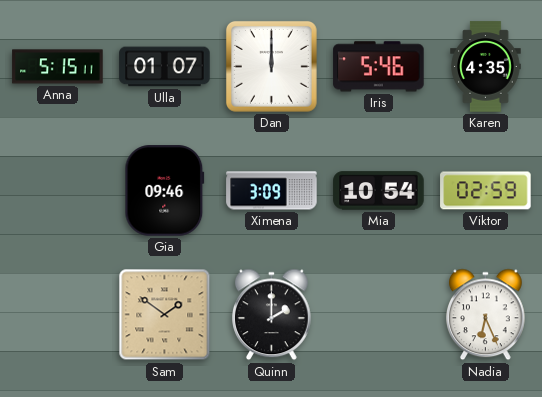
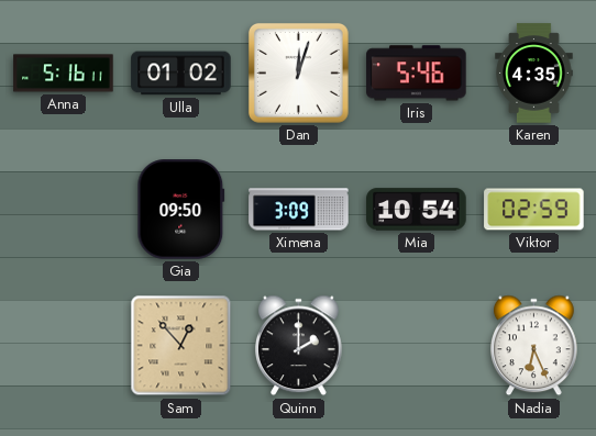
Anna: 5:15 -> 5:16 (64, 74)
Ulla: 01:07 -> 01:02 (181, 74)
Dan: 12:00 -> 12:03 (298, 72)
Gia: 09:46 -> 09:50 (181, 210)
Sam: 1:51 -> 12:53 (181, 346)
